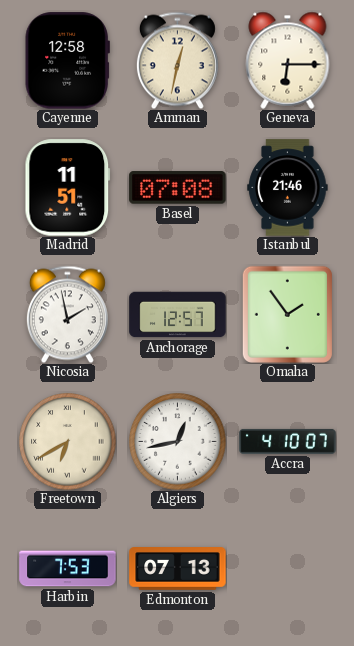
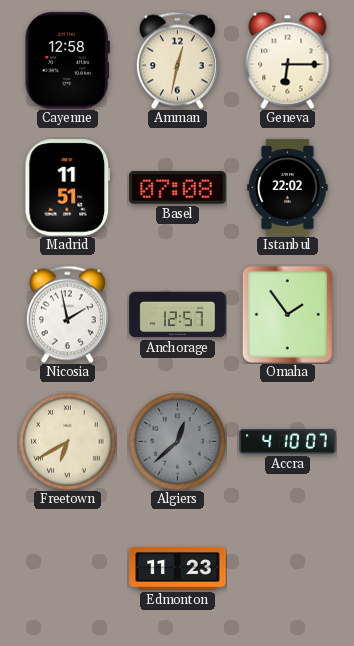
Istanbul: 21:46 -> 22:02 (288, 188)
Algiers: 12:43 -> 12:38 (178, 442)
Algiers dial: white -> grey (178, 442)
Harbin: 7:53 -> none (68, 569)
Edmonton: 07:13 -> 11:23 (178, 569)
